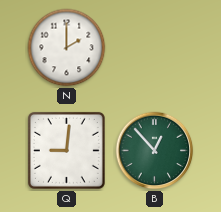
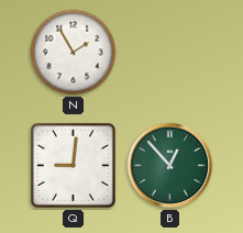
N: 2:00 -> 1:55 (74, 53)
